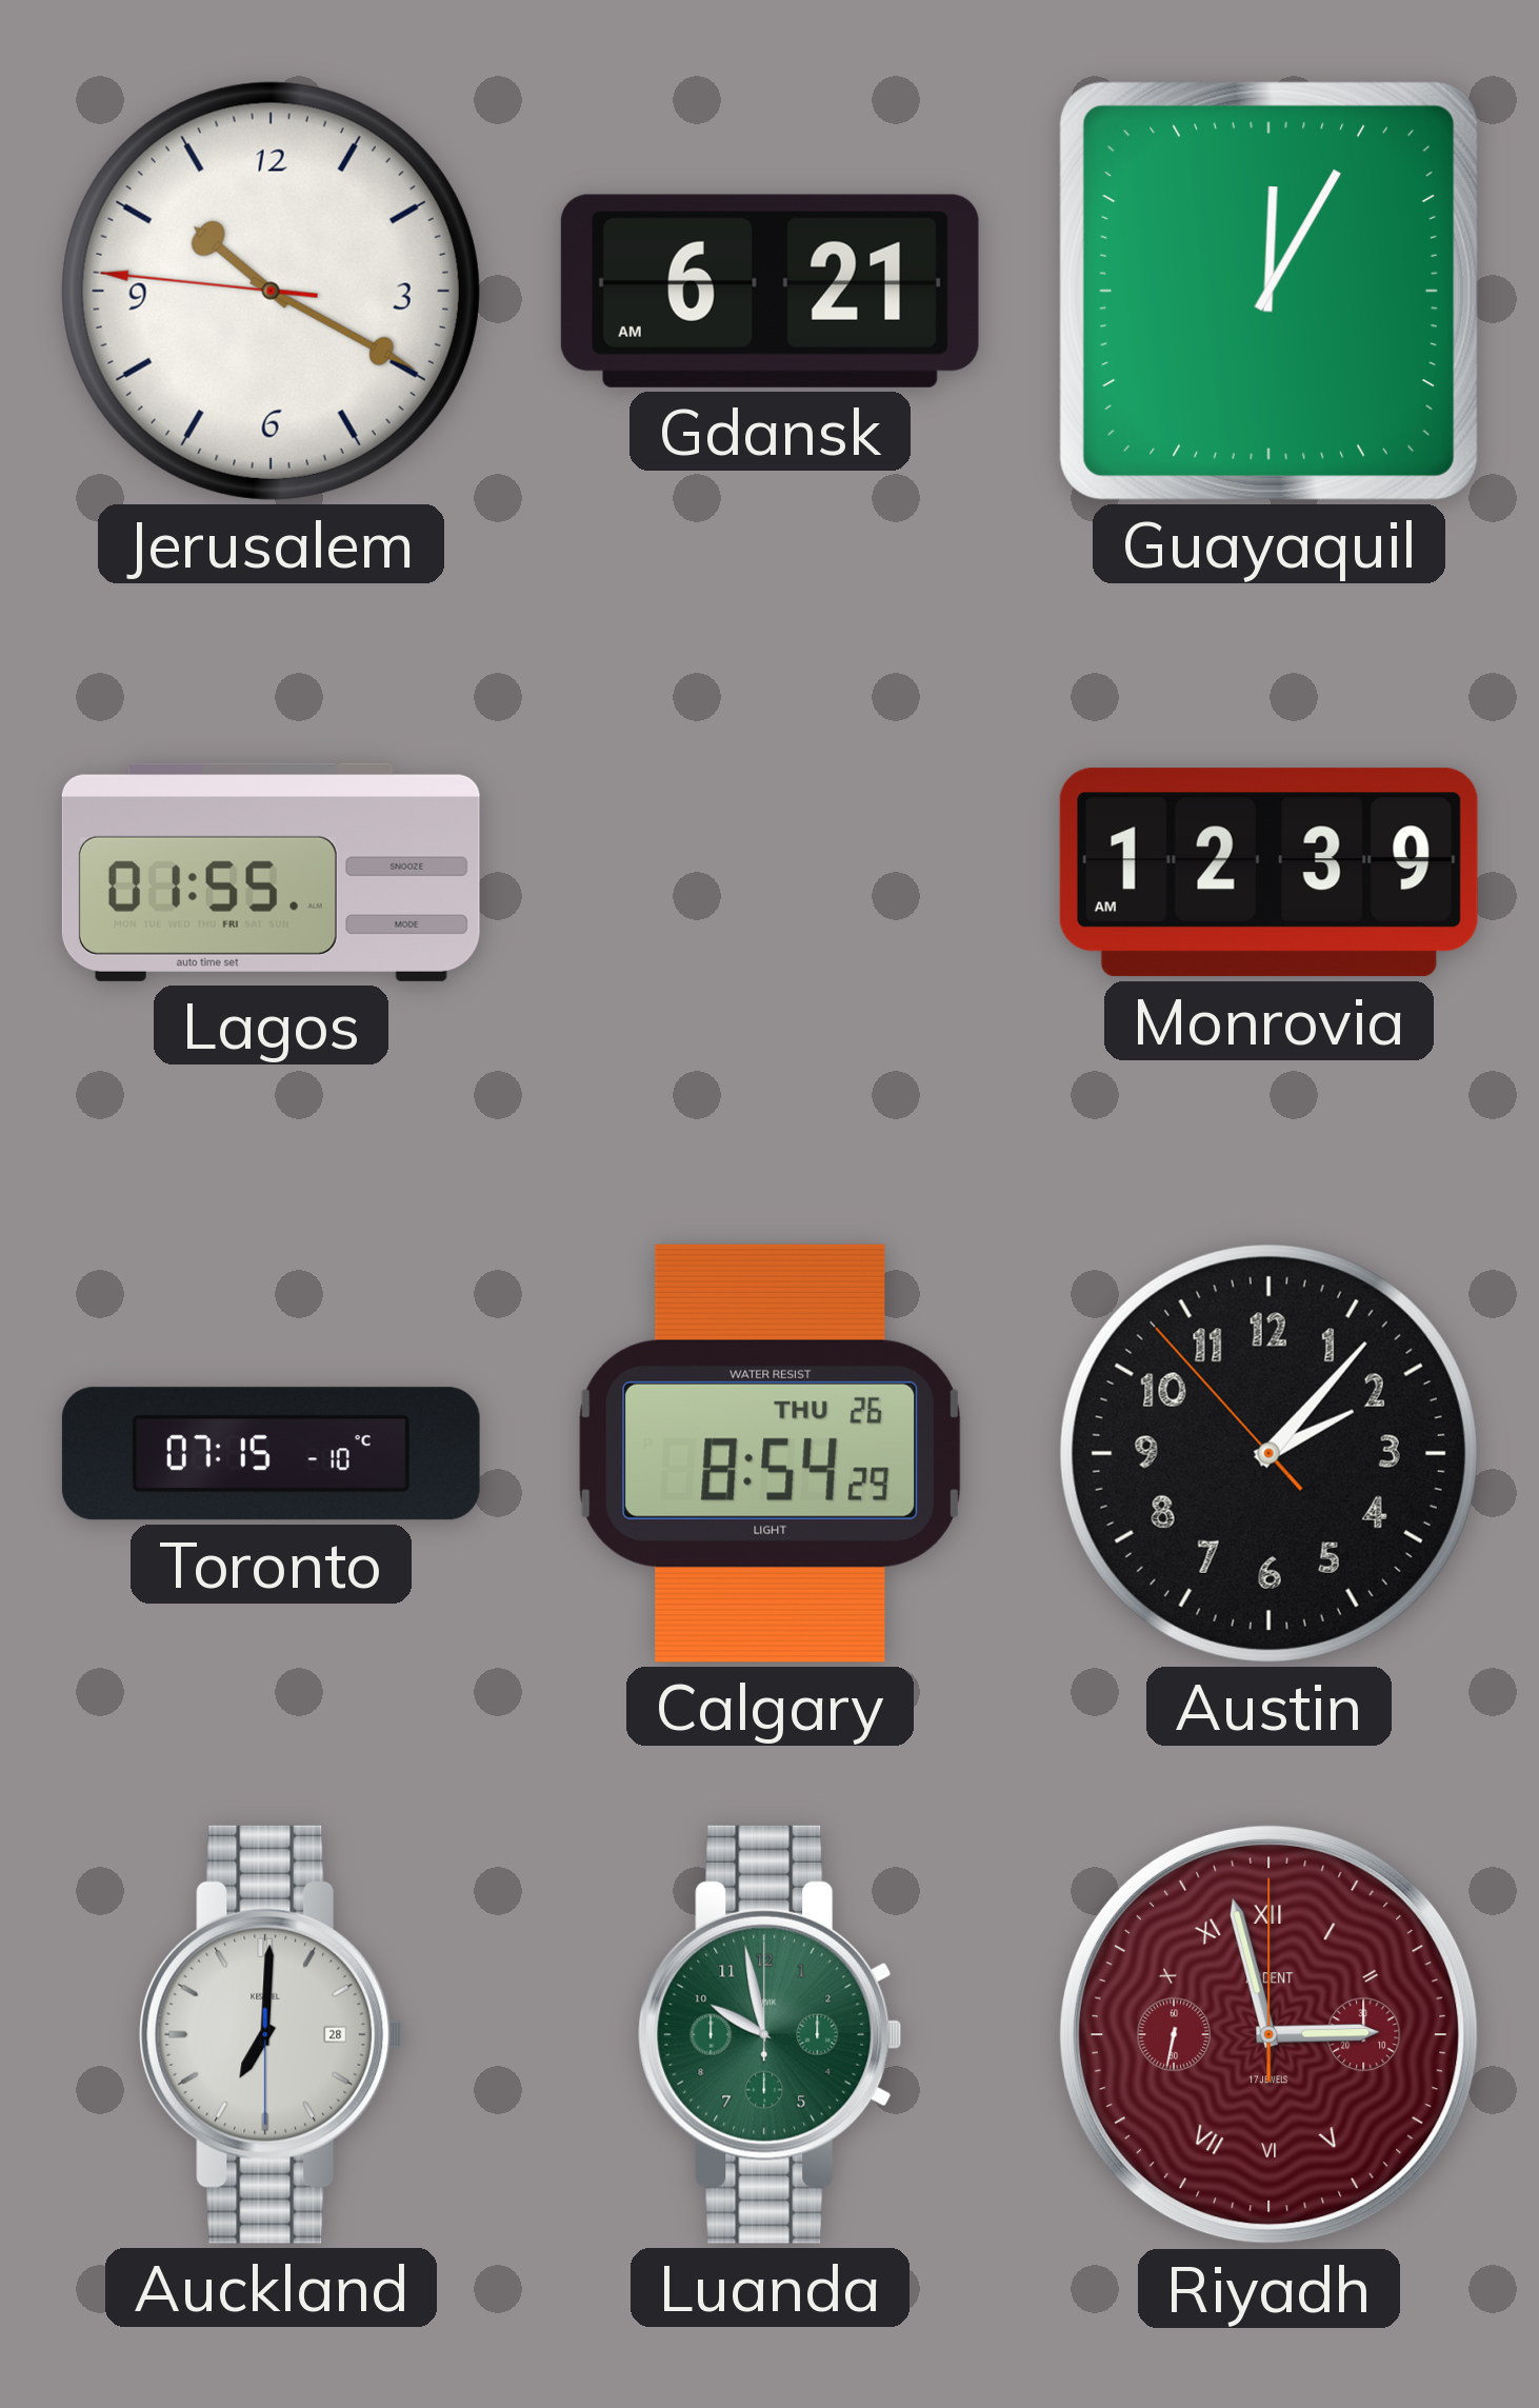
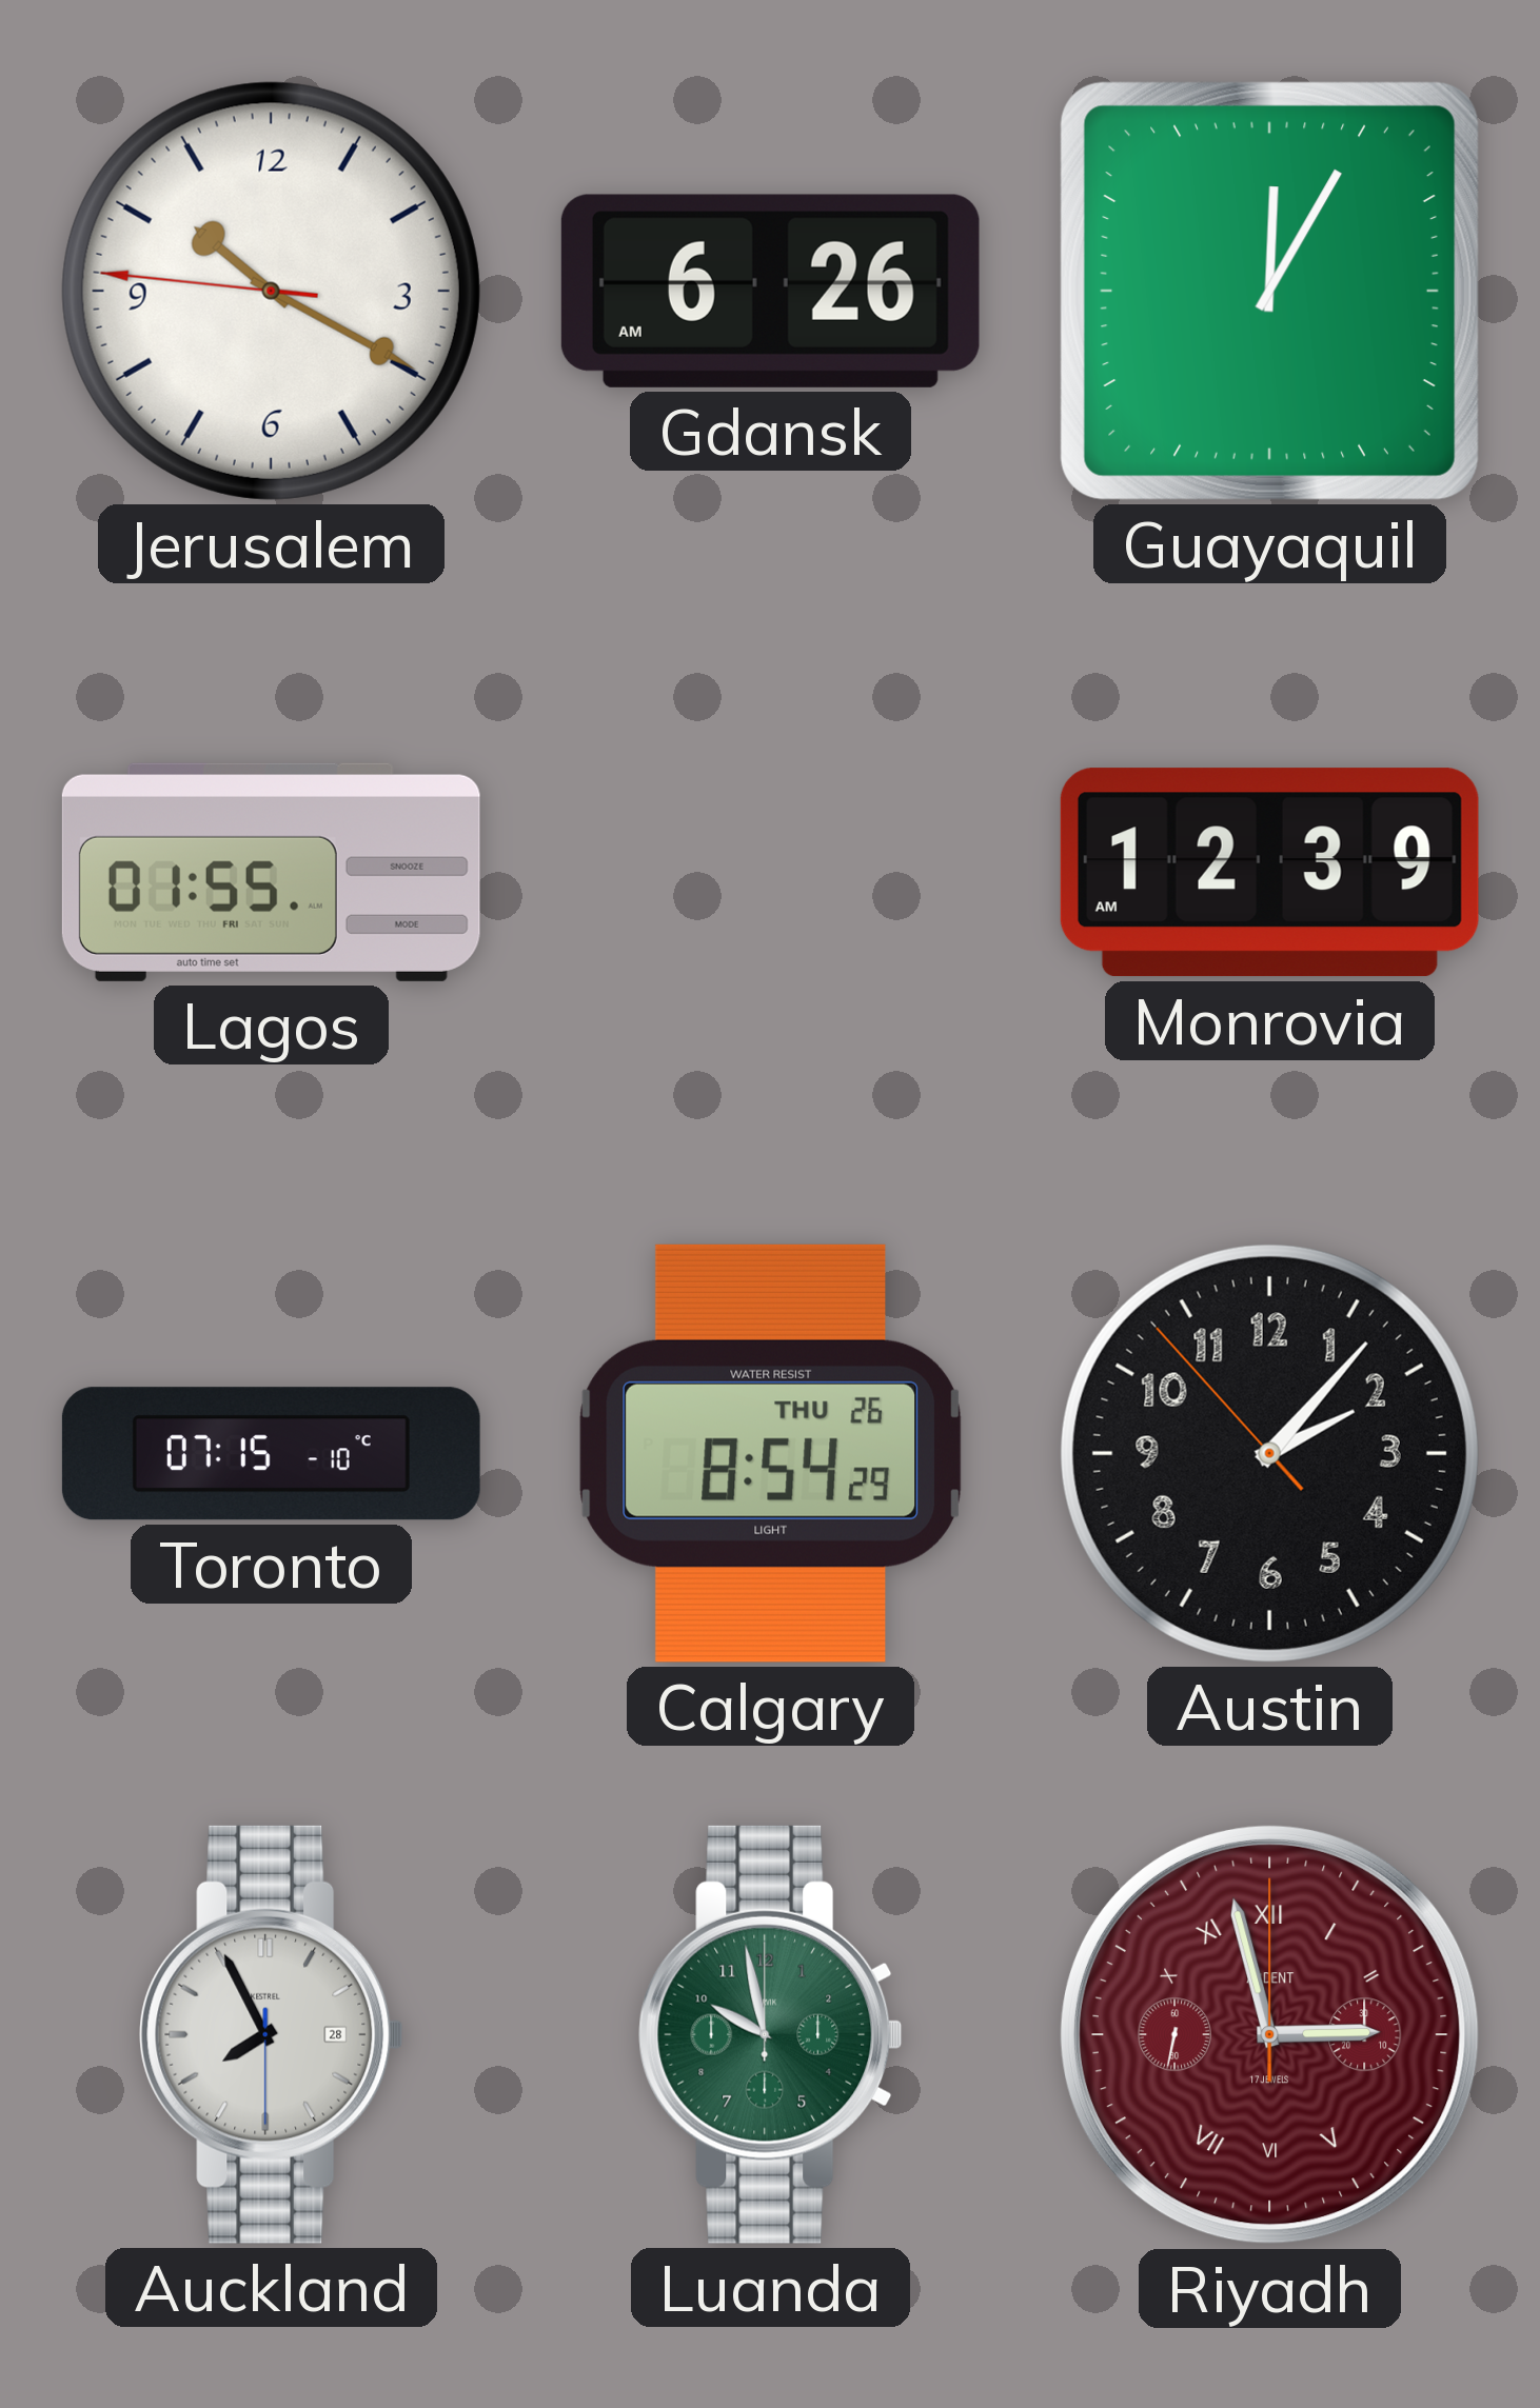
Gdansk: 6:21 -> 6:26 (770, 291)
Auckland: 7:00 -> 7:55 (272, 2034)
